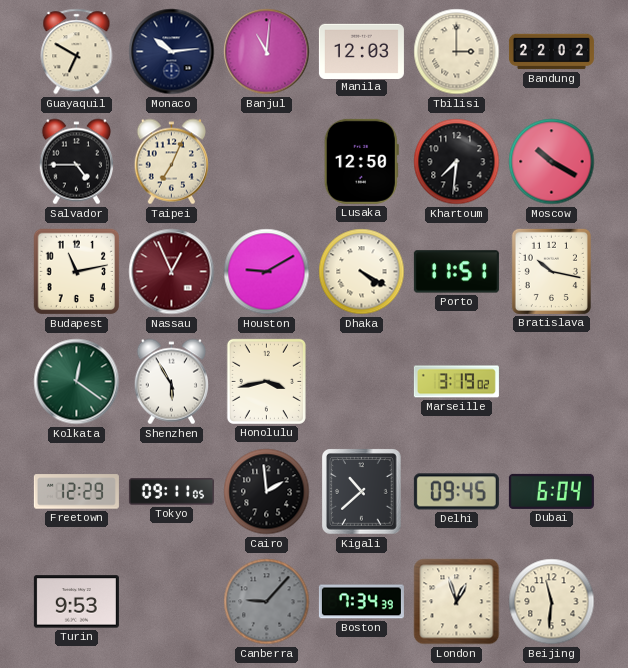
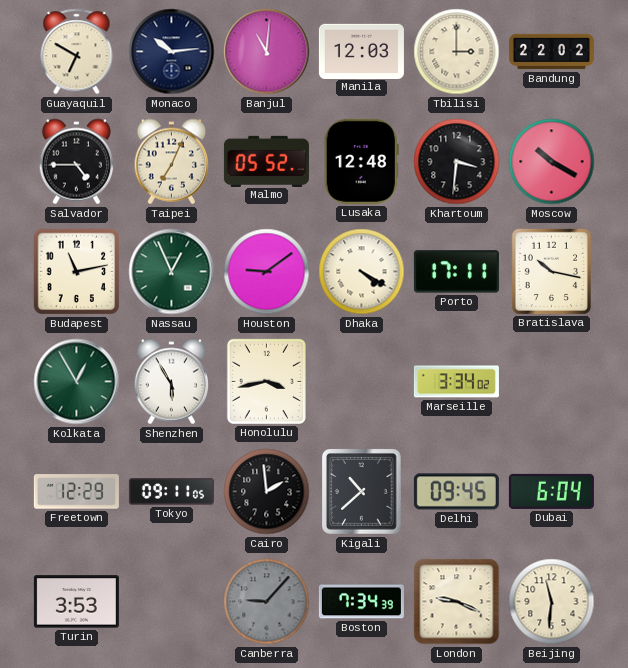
Malmo: none -> 05:52 (266, 161)
Lusaka: 12:50 -> 12:48 (361, 161)
Khartoum: 7:31 -> 3:31 (457, 162)
Nassau dial: burgundy -> green (172, 272)
Houston: 9:10 -> 9:09 (267, 272)
Porto: 11:51 -> 17:11 (456, 272)
Kolkata: 12:21 -> 12:55 (77, 382)
Marseille: 3:19 -> 3:34 (456, 382)
Turin: 9:53 -> 3:53 (76, 602)
London: 12:57 -> 9:19 (457, 602)
